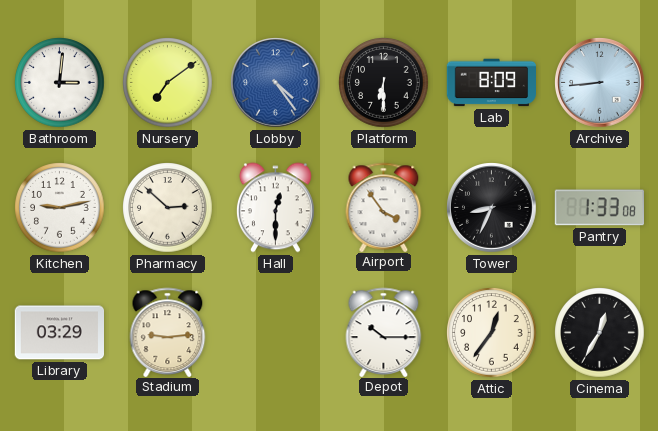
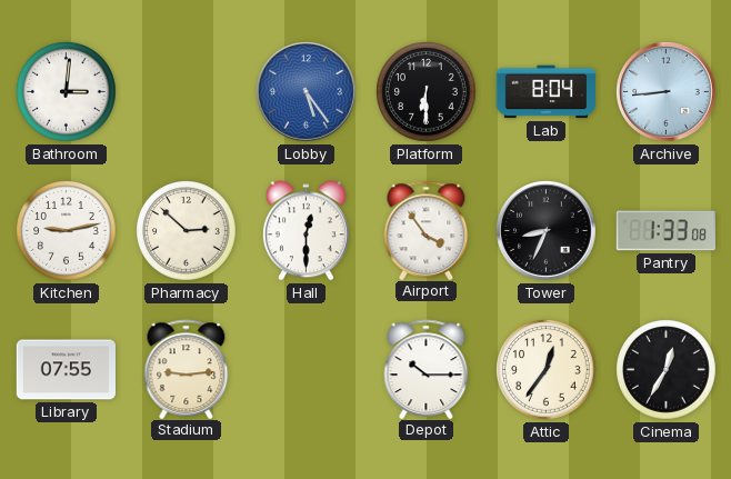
Nursery: 7:09 -> none (168, 83)
Lobby: 4:24 -> 5:24 (307, 92)
Lab: 8:09 -> 8:04 (545, 92)
Library: 03:29 -> 07:55 (66, 370)
